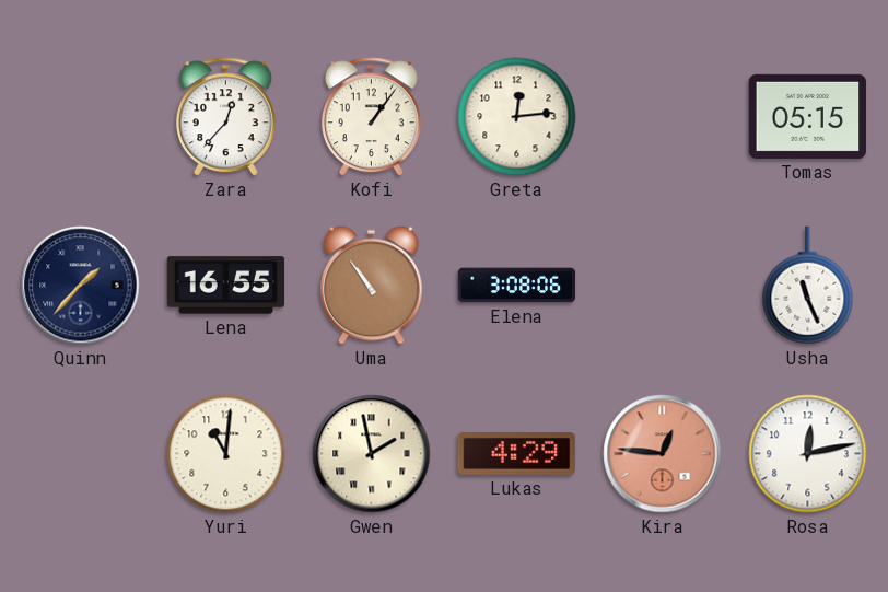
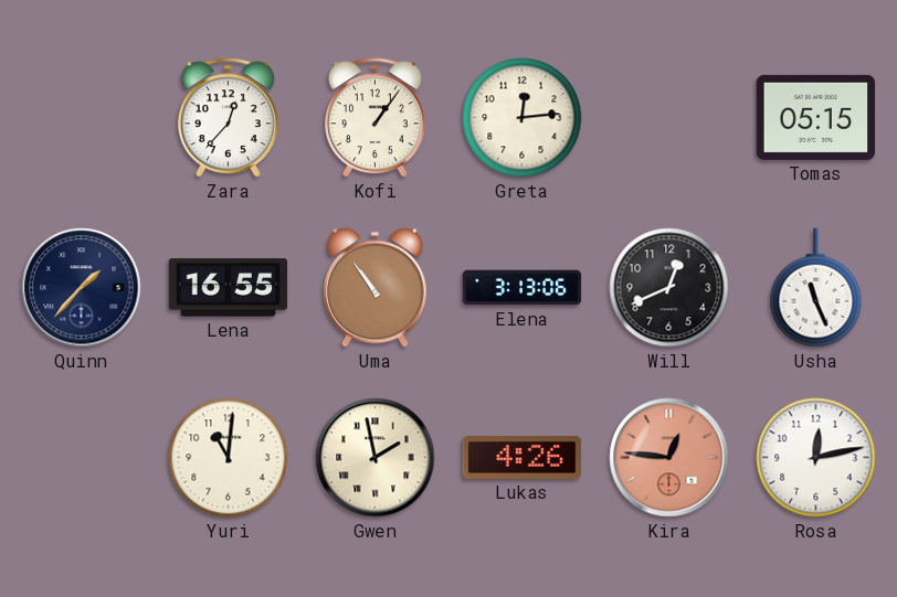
Elena: 3:08 -> 3:13 (523, 288)
Will: none -> 12:41 (669, 288)
Lukas: 4:29 -> 4:26 (523, 458)
